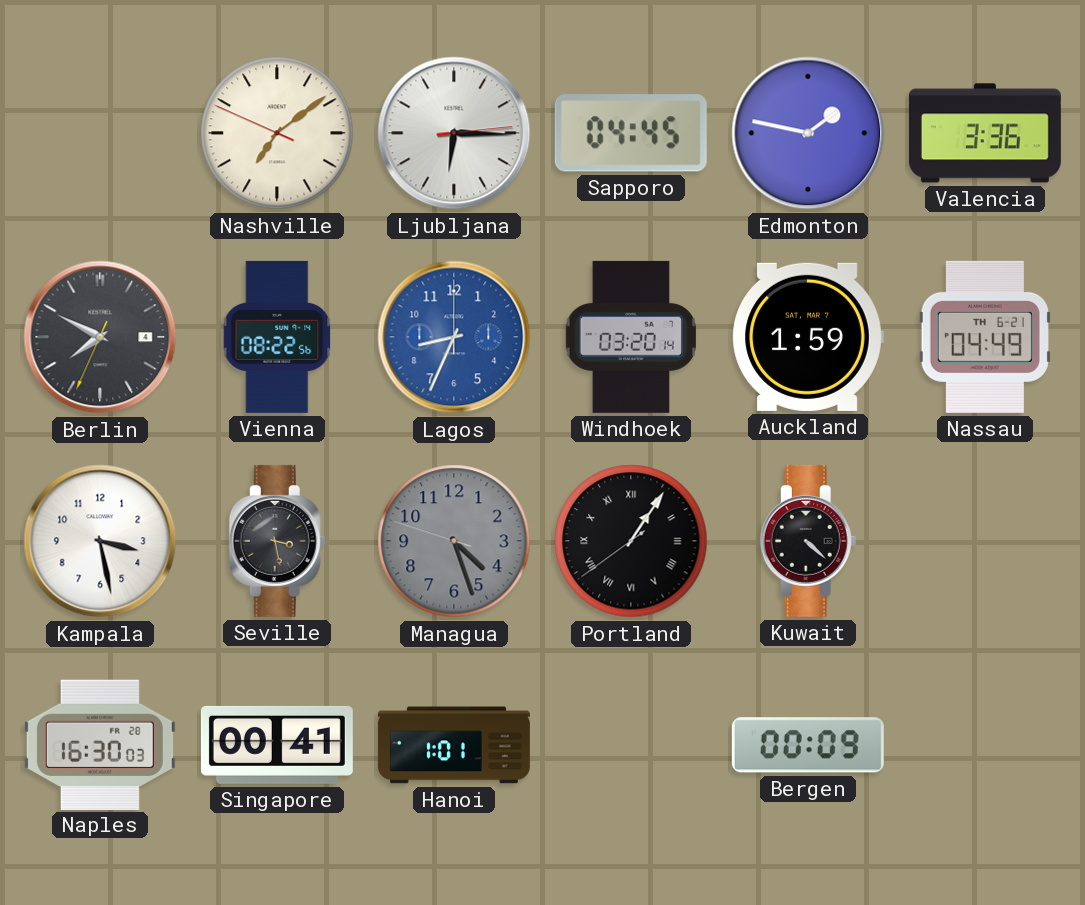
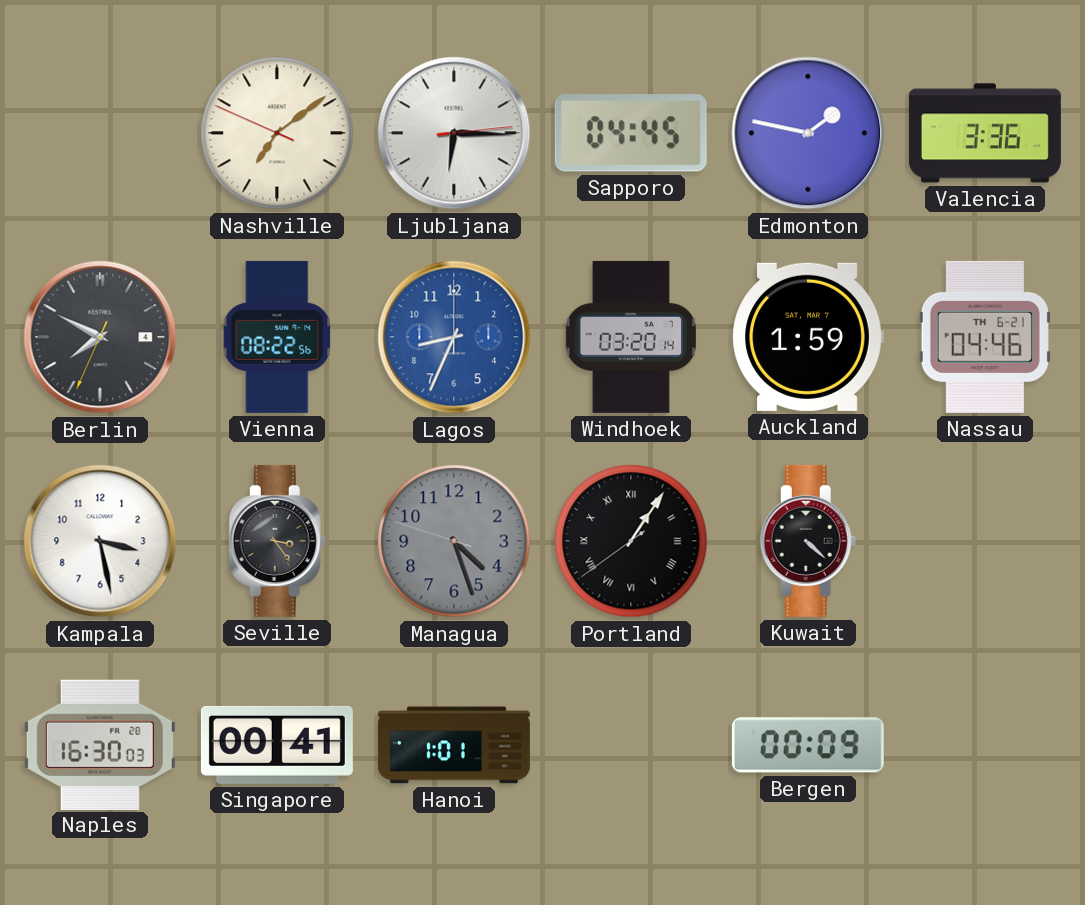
Nassau: 04:49 -> 04:46 (985, 337)
Seville: 3:28 -> 3:24 (277, 541)
